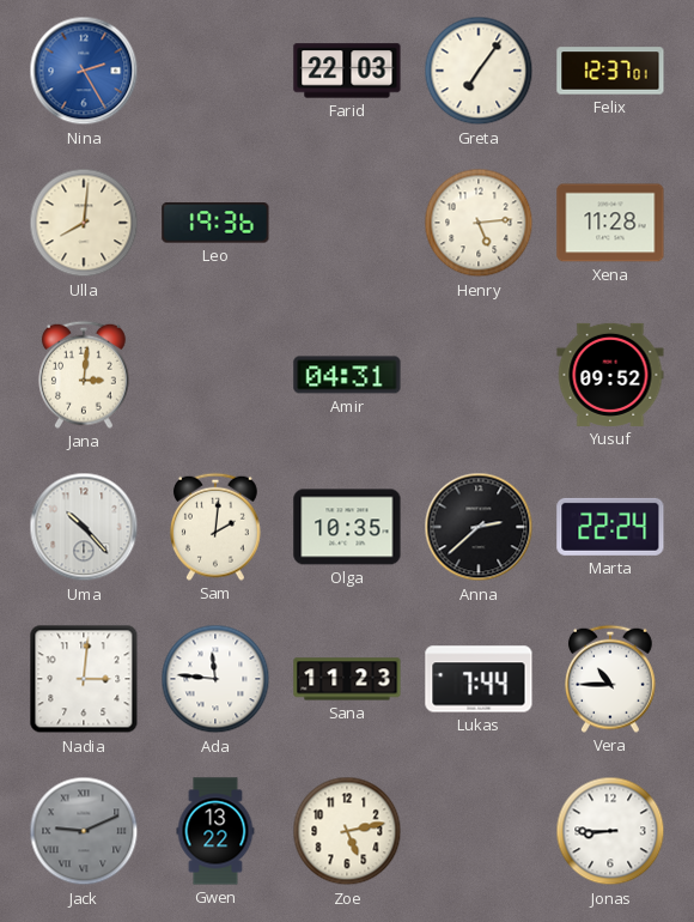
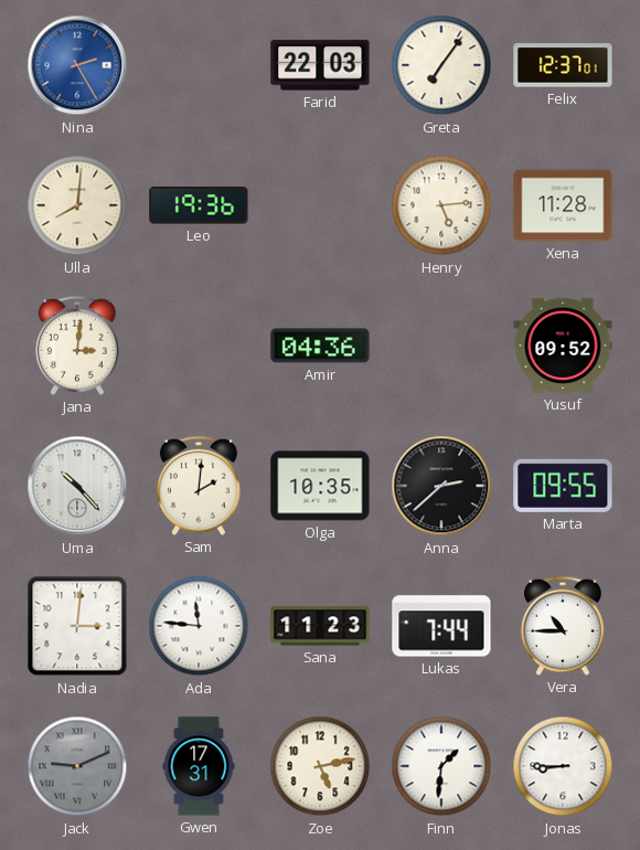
Amir: 04:31 -> 04:36 (320, 346)
Marta: 22:24 -> 09:55 (563, 486)
Gwen: 13:22 -> 17:31 (199, 766)
Finn: none -> 1:31 (441, 766)
